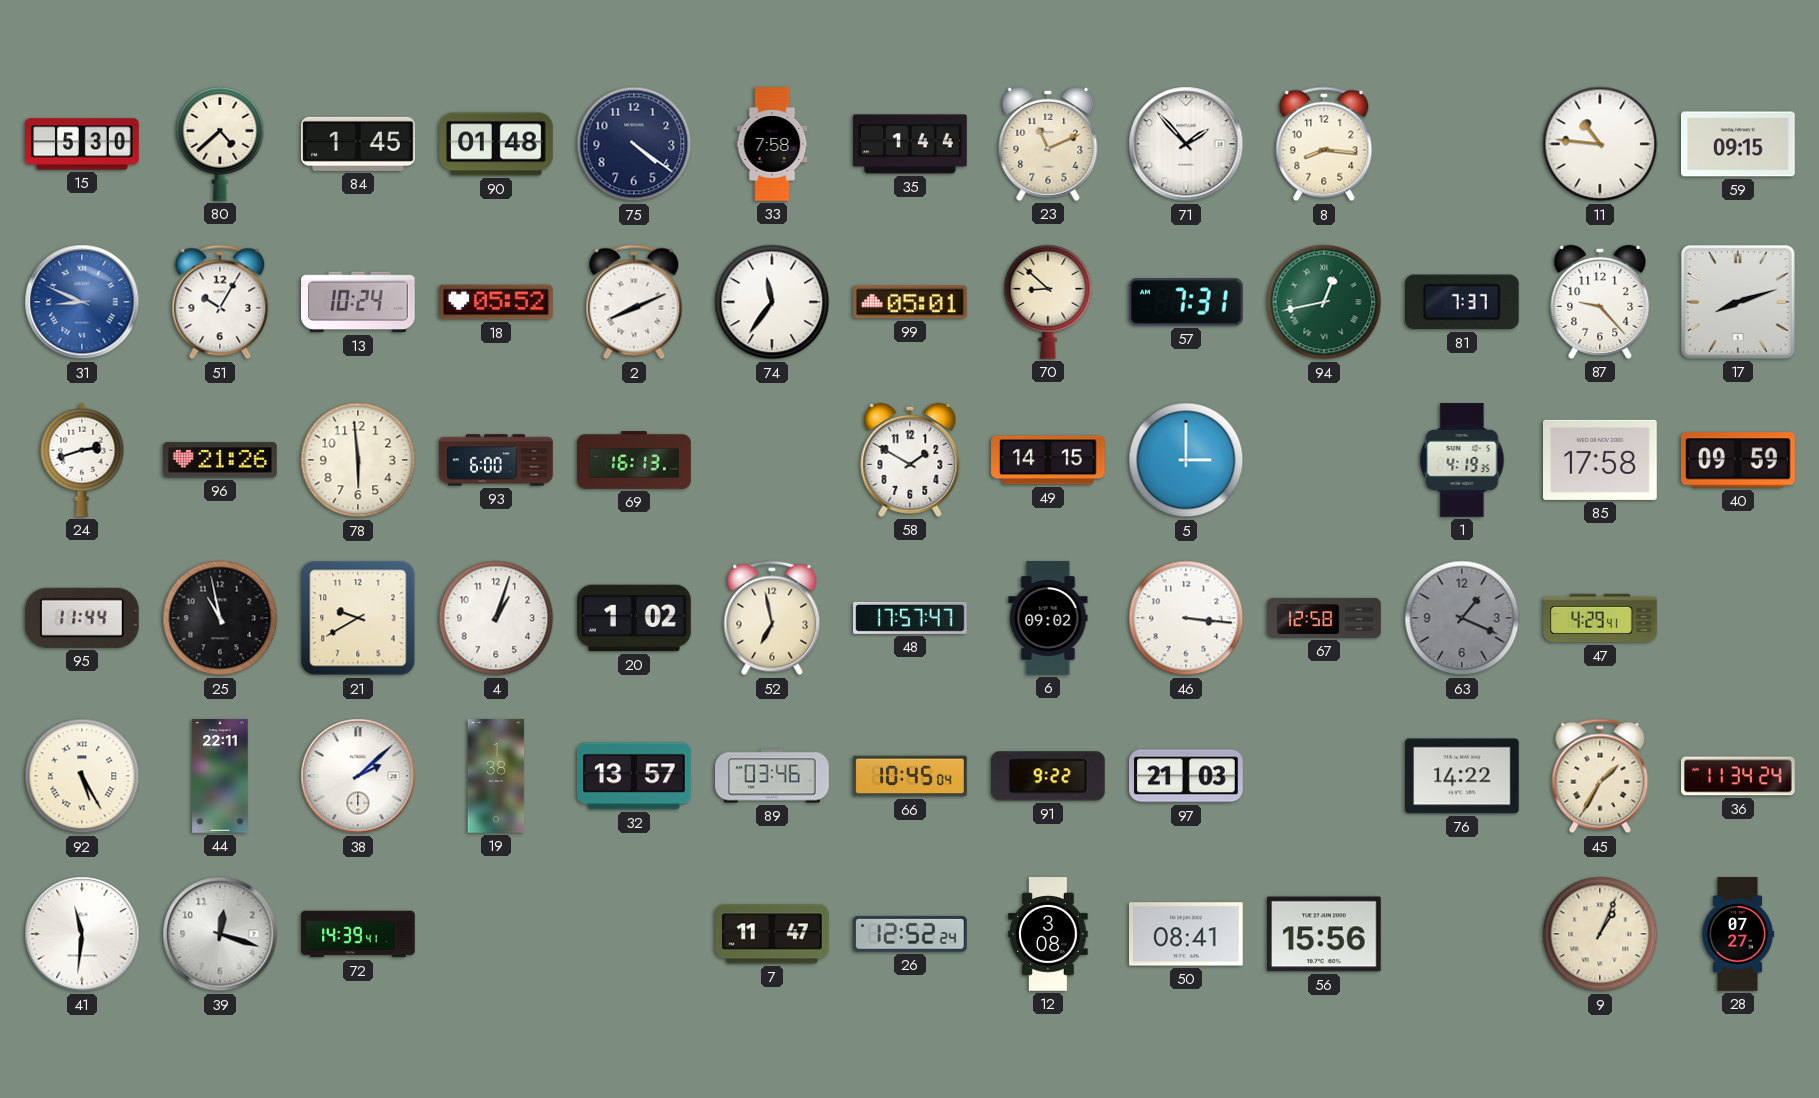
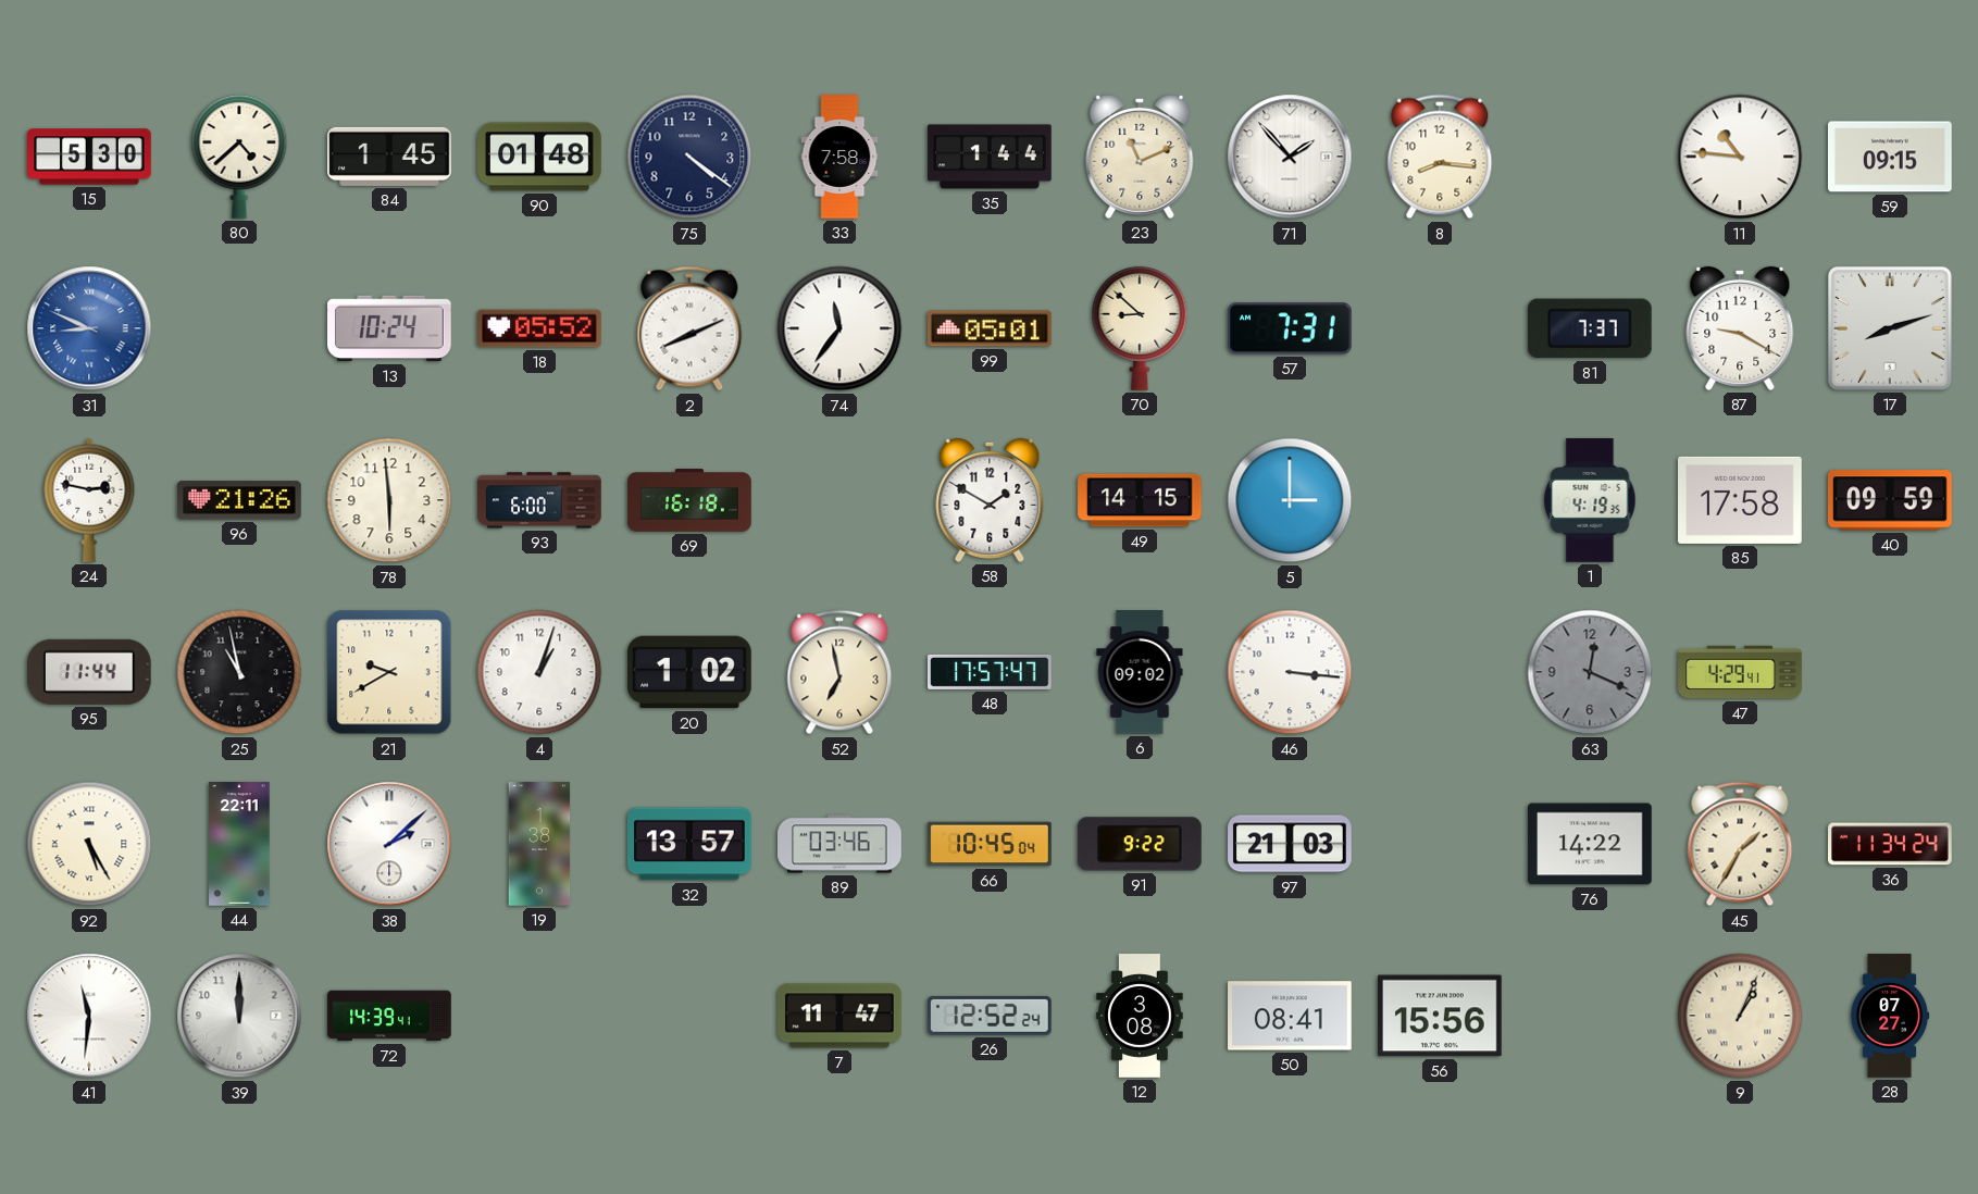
51: 10:05 -> none (220, 302)
94: 12:43 -> none (1324, 302)
87: 9:23 -> 9:20 (1740, 328)
24: 2:42 -> 2:47 (89, 500)
69: 16:13 -> 16:18 (689, 500)
67: 12:58 -> none (1324, 618)
63: 1:19 -> 12:19 (1590, 672)
39: 12:18 -> 12:00 (239, 1016)
